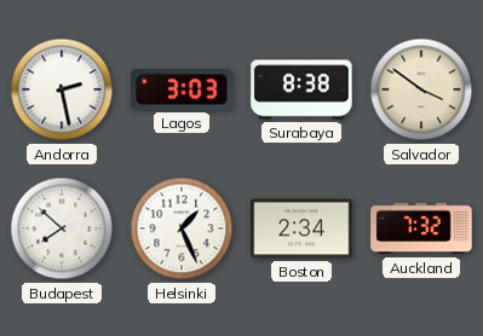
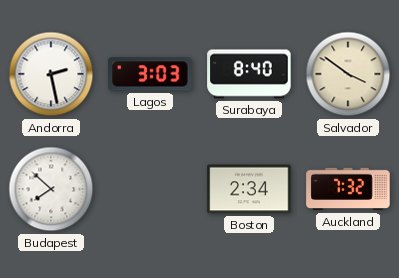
Surabaya: 8:38 -> 8:40 (249, 74)
Helsinki: 1:26 -> none (182, 228)
